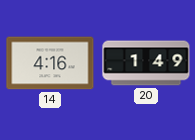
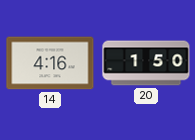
20: 1:49 -> 1:50 (146, 63)
